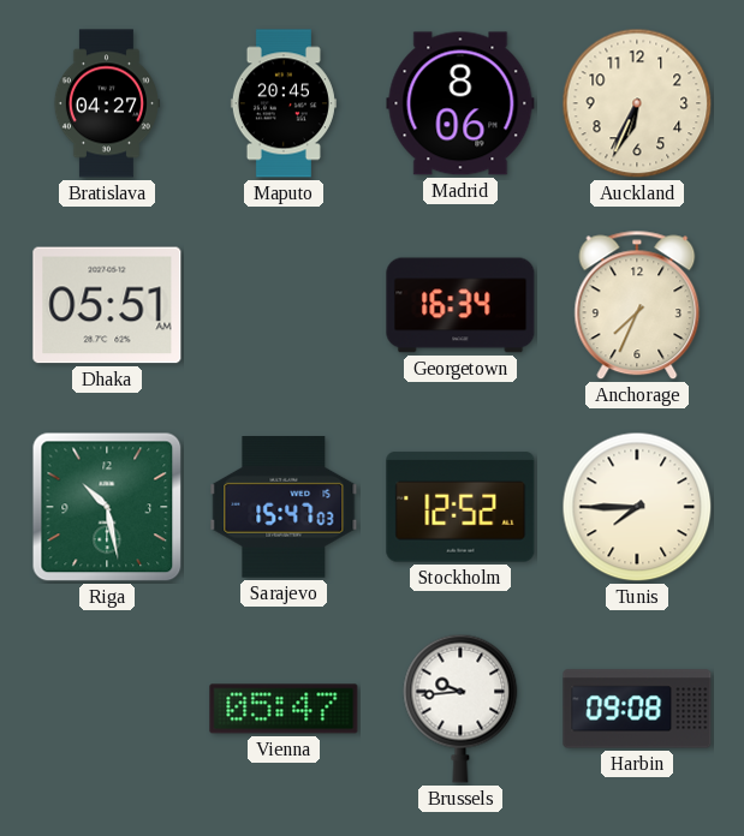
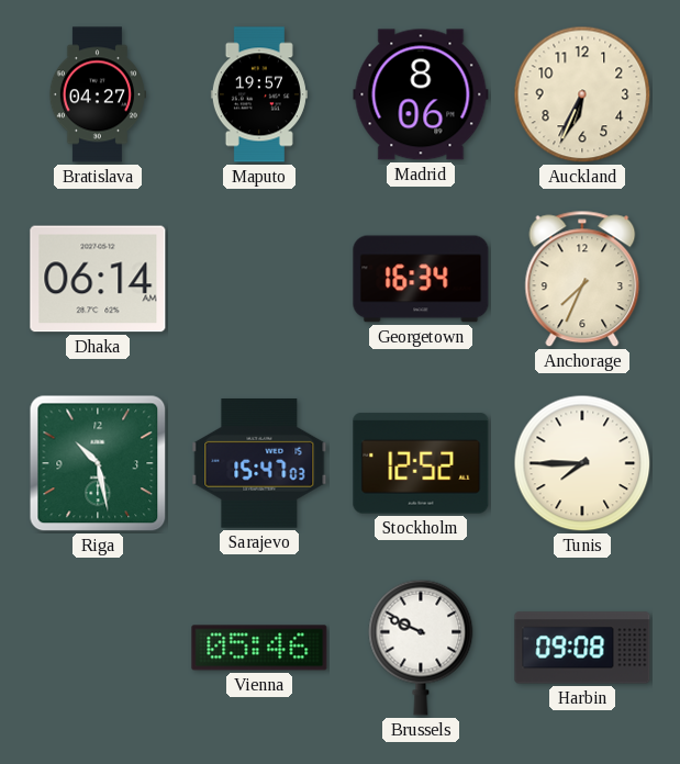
Maputo: 20:45 -> 19:57 (259, 94)
Dhaka: 05:51 -> 06:14 (98, 279)
Vienna: 05:47 -> 05:46 (259, 648)
Brussels: 9:44 -> 9:49 (421, 648)
